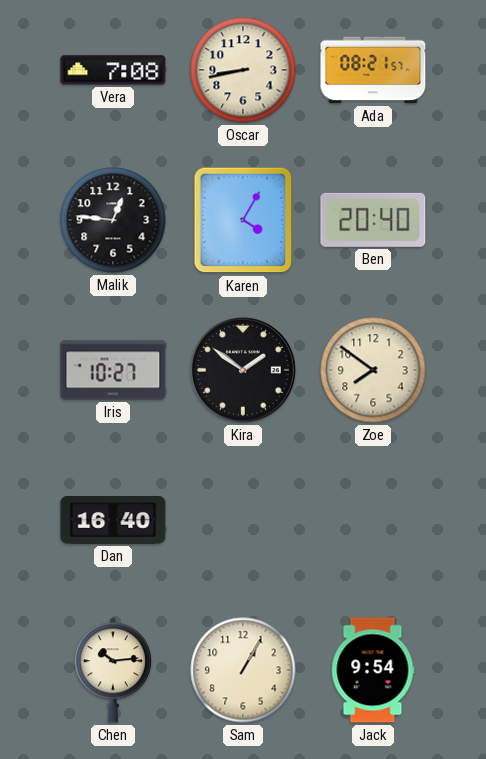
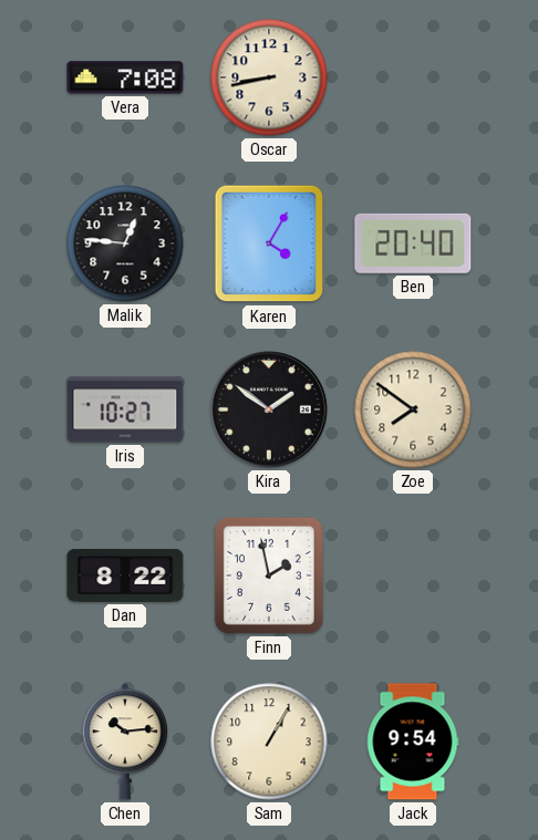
Ada: 08:21 -> none (373, 70)
Dan: 16:40 -> 8:22 (125, 577)
Finn: none -> 1:58 (269, 575)
